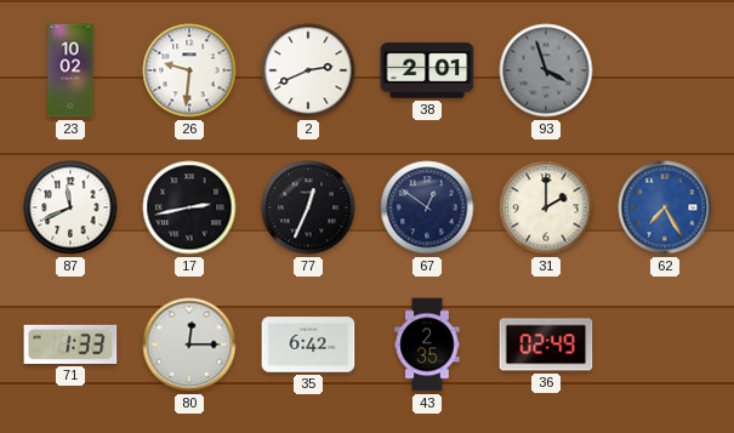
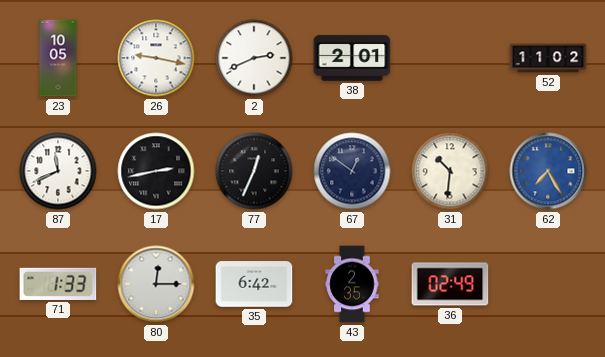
23: 10:02 -> 10:05 (58, 58)
26: 9:31 -> 9:17 (156, 58)
93: 3:57 -> none (546, 70)
52: none -> 11:02 (548, 58)
31: 2:00 -> 10:31 (450, 171)
